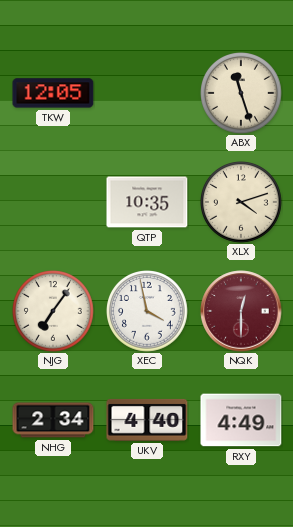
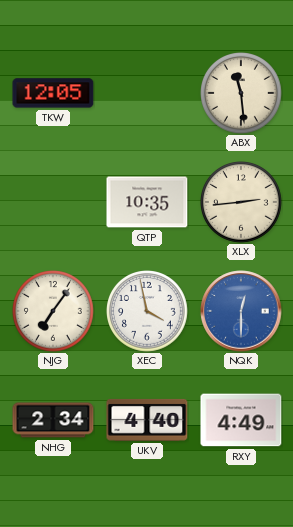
ABX: 11:27 -> 11:29 (242, 94)
XLX: 4:12 -> 2:44 (242, 203)
NQK dial: burgundy -> blue (241, 311)
